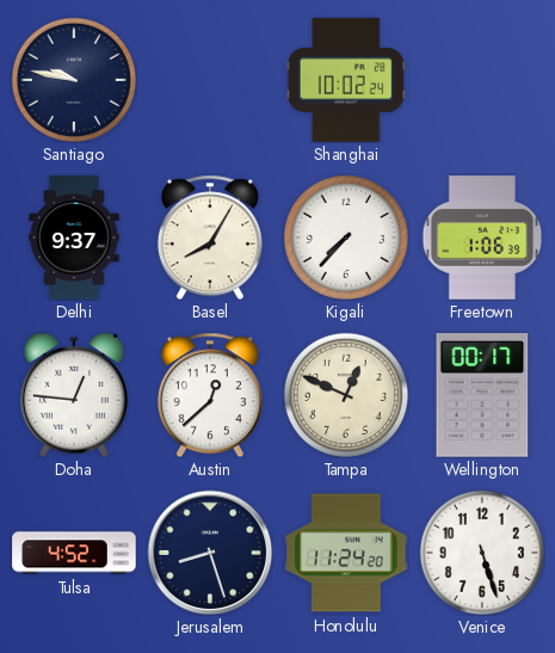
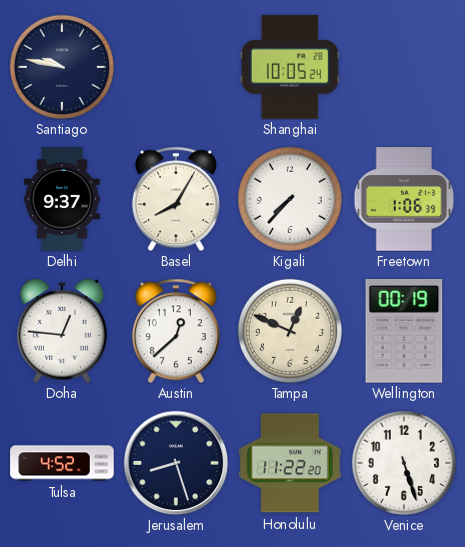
Shanghai: 10:02 -> 10:05 (290, 67)
Wellington: 00:17 -> 00:19 (404, 331)
Honolulu: 11:24 -> 11:22 (290, 463)
